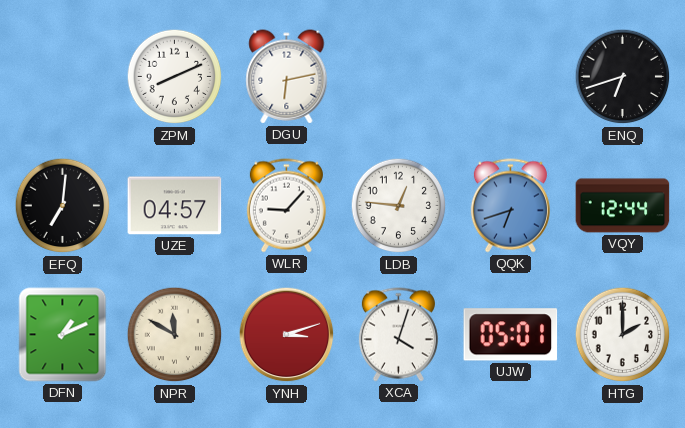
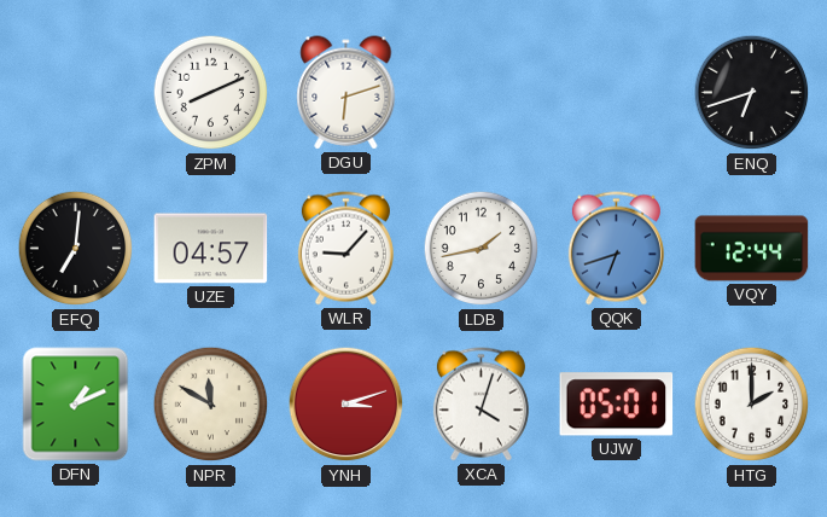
DGU: 6:13 -> 6:12 (346, 93)
LDB: 12:46 -> 1:43 (482, 249)
